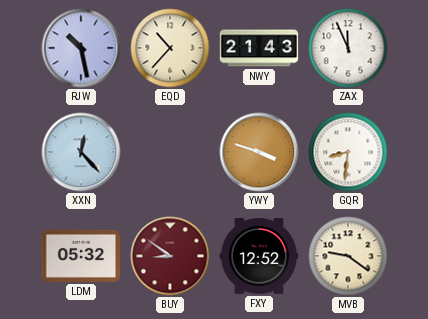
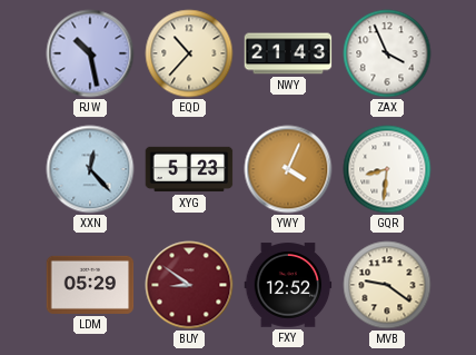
ZAX: 11:56 -> 3:56 (387, 53)
XYG: none -> 5:23 (189, 169)
YWY: 3:48 -> 4:04 (288, 169)
LDM: 05:32 -> 05:29 (90, 285)
